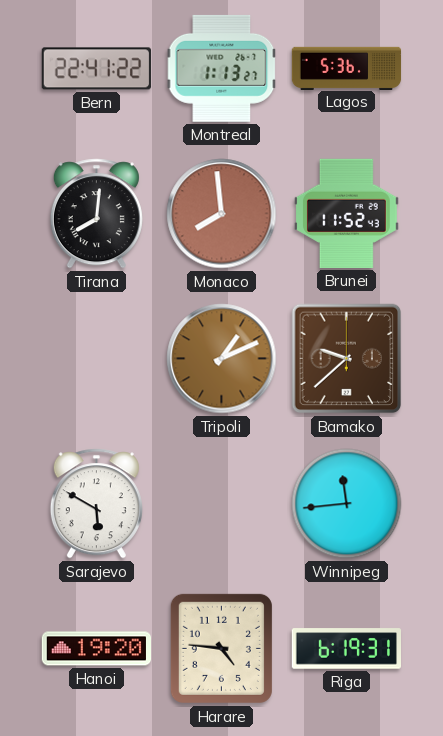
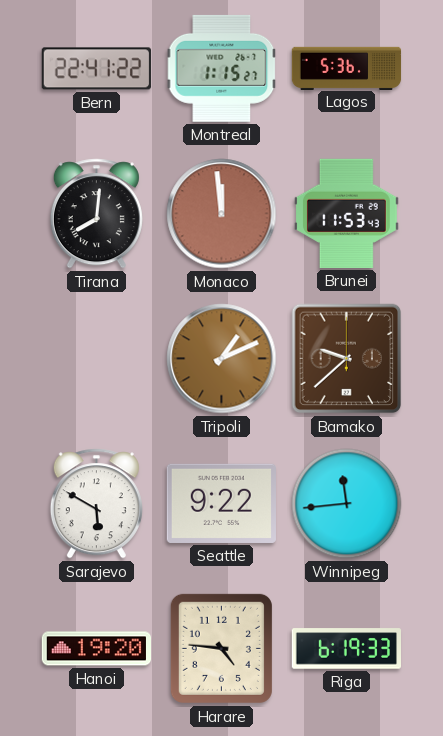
Montreal: 1:13 -> 1:15 (222, 68)
Monaco: 7:59 -> 11:59 (222, 214)
Brunei: 11:52 -> 11:53 (346, 213)
Seattle: none -> 9:22 (221, 503)
Riga: 6:19:31 -> 6:19:33 (346, 649)
